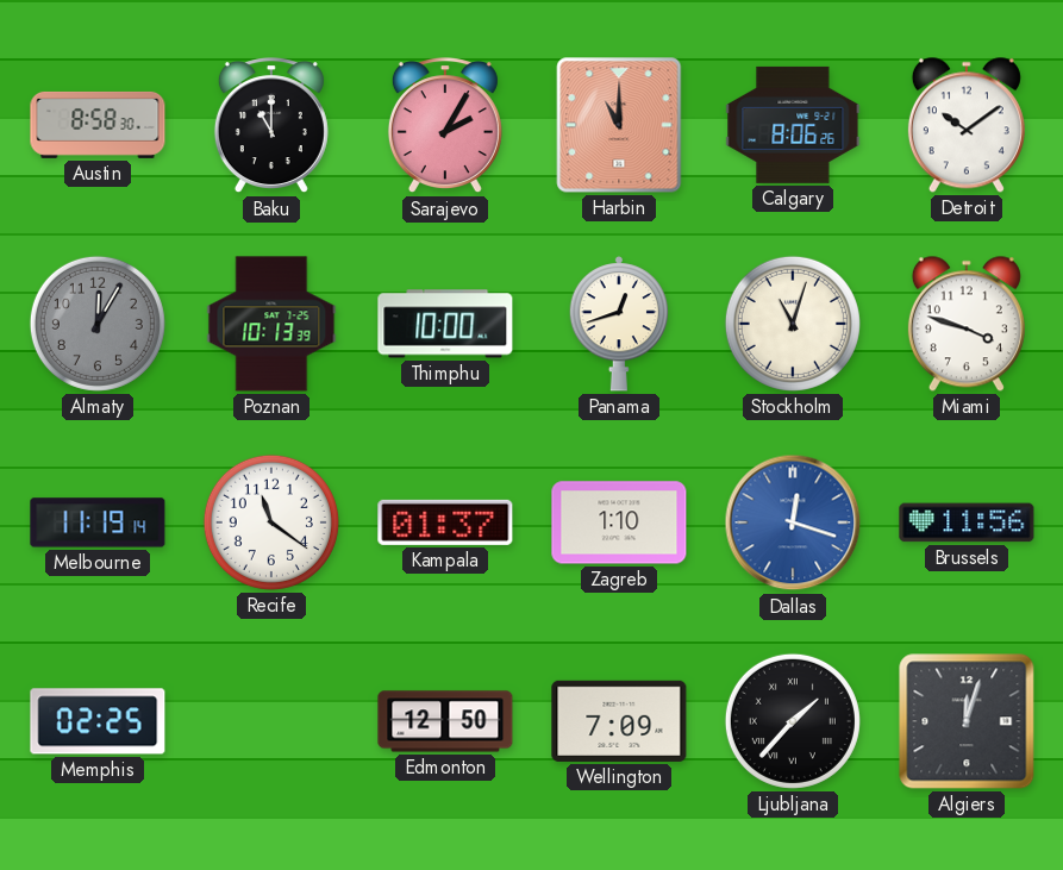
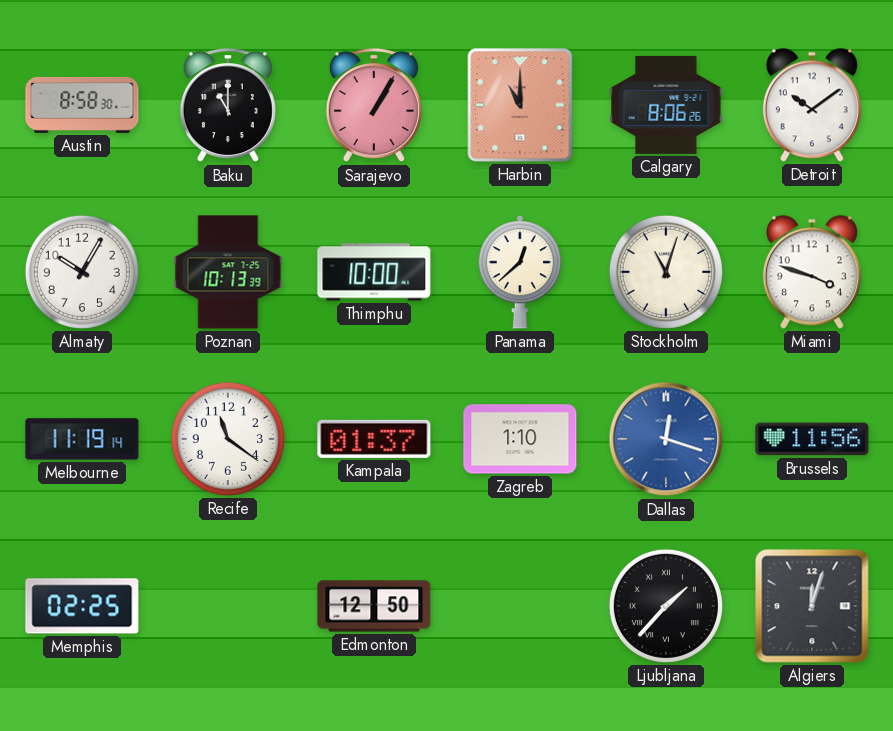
Sarajevo: 2:05 -> 1:05 (374, 106)
Almaty: 12:05 -> 10:05 (82, 272)
Almaty dial: grey -> white (82, 272)
Panama: 12:42 -> 12:38 (520, 272)
Wellington: 7:09 -> none (619, 721)
